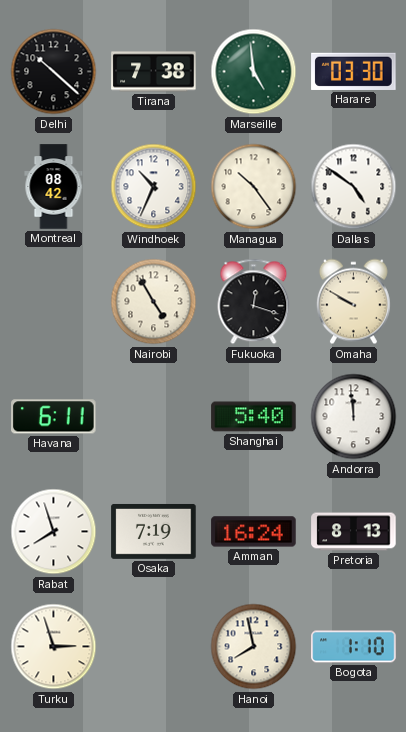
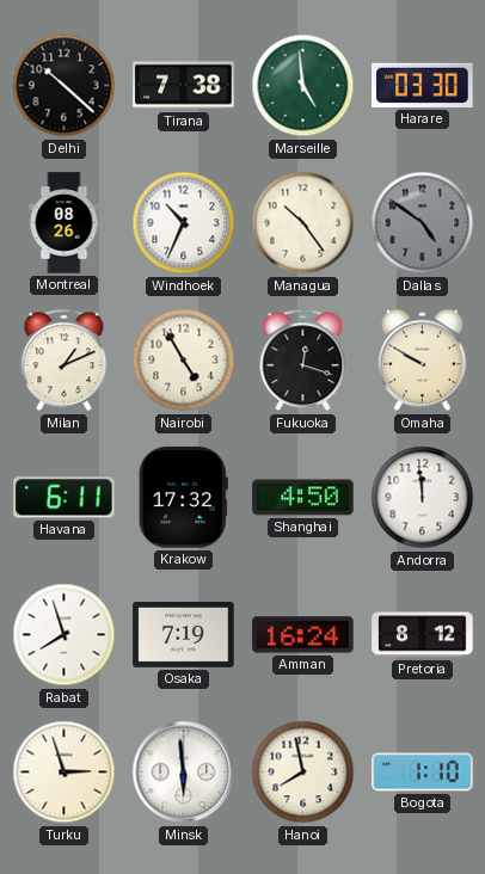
Montreal: 08:42 -> 08:26 (65, 223)
Dallas dial: white -> grey (423, 223)
Milan: none -> 1:11 (65, 361)
Krakow: none -> 17:32 (183, 498)
Shanghai: 5:40 -> 4:50 (303, 498)
Pretoria: 8:13 -> 8:12 (423, 635)
Minsk: none -> 5:59 (184, 773)
